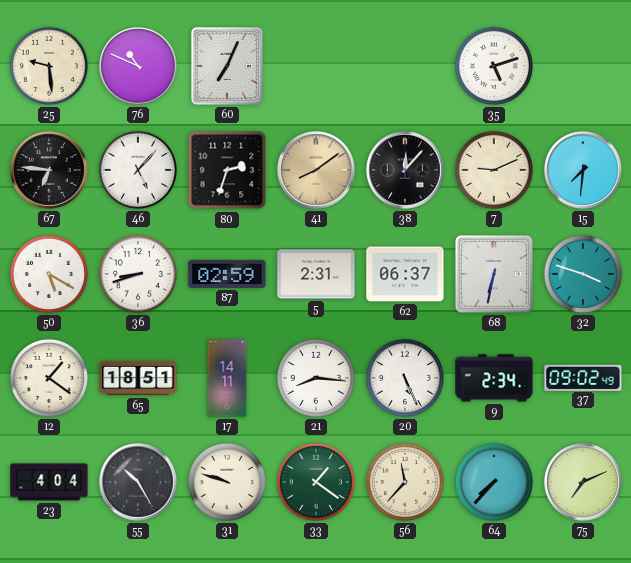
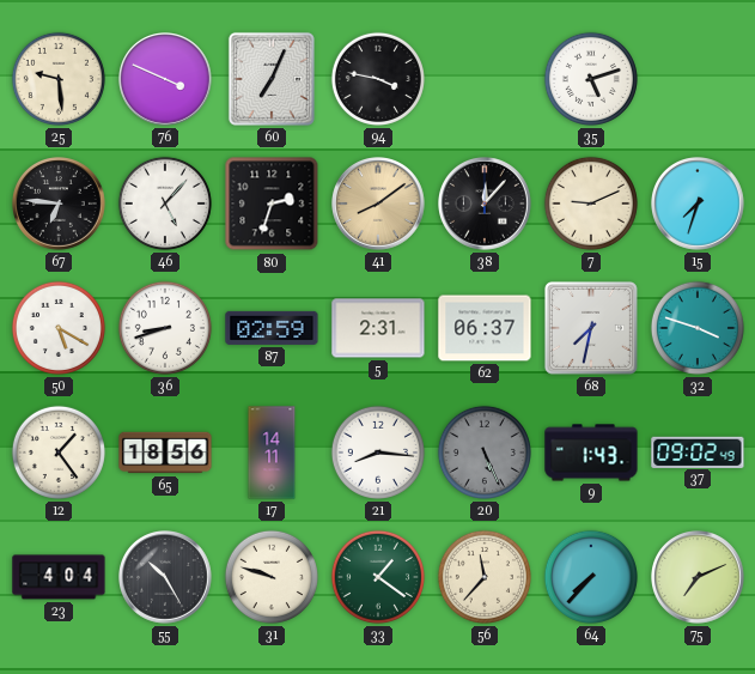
76: 10:49 -> 3:49 (166, 80)
94: none -> 3:47 (378, 79)
15: 7:31 -> 7:33 (699, 205)
68: 6:32 -> 7:32 (591, 328)
12: 1:21 -> 1:24 (59, 453)
65: 18:51 -> 18:56 (165, 453)
20 dial: white -> grey (485, 453)
9: 2:34 -> 1:43 (591, 453)
